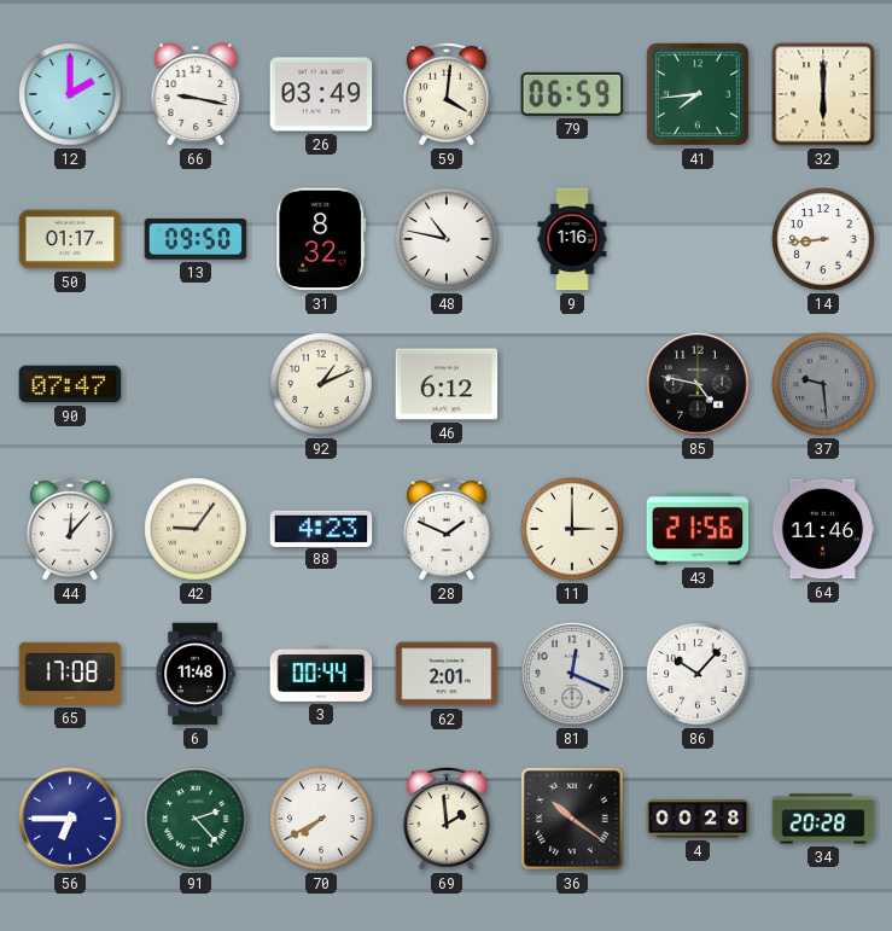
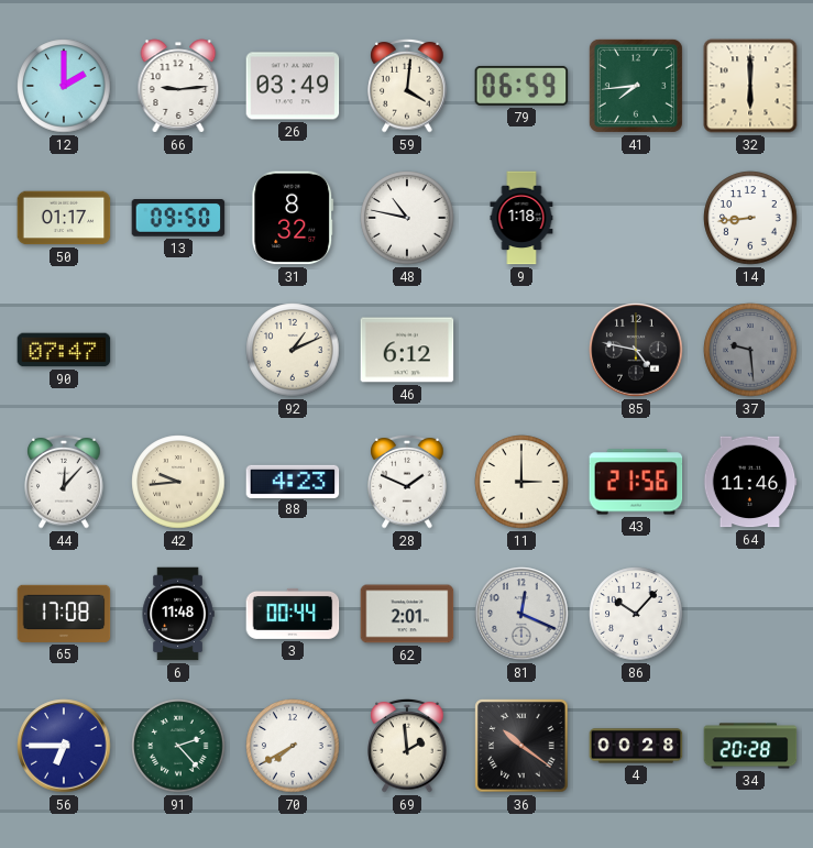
66: 9:17 -> 9:14 (178, 86)
9: 1:16 -> 1:18 (521, 218)
42: 9:06 -> 9:44 (178, 482)
